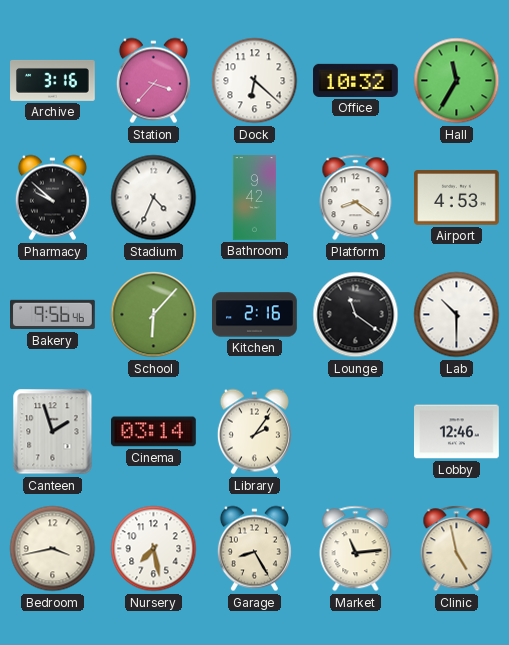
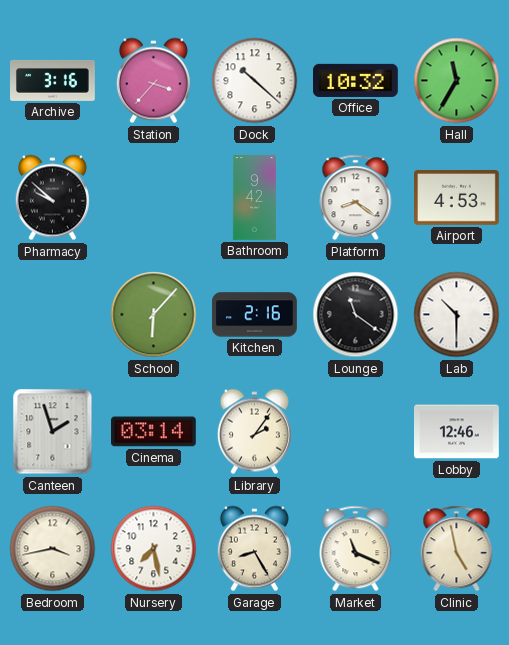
Dock: 6:22 -> 10:22 (255, 81)
Stadium: 4:34 -> none (154, 198)
Bakery: 9:56 -> none (53, 315)
Market: 11:14 -> 11:19 (356, 549)
